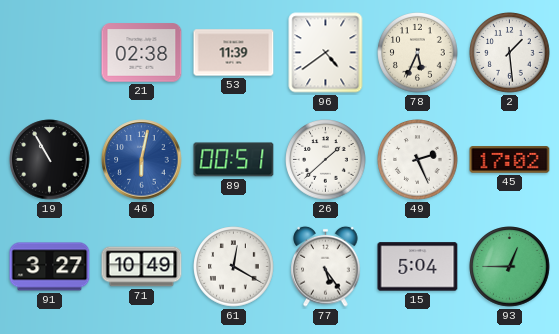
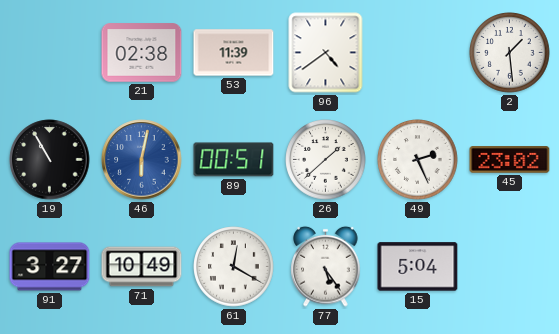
78: 5:34 -> none (418, 53)
45: 17:02 -> 23:02 (510, 160)
93: 12:45 -> none (510, 267)
